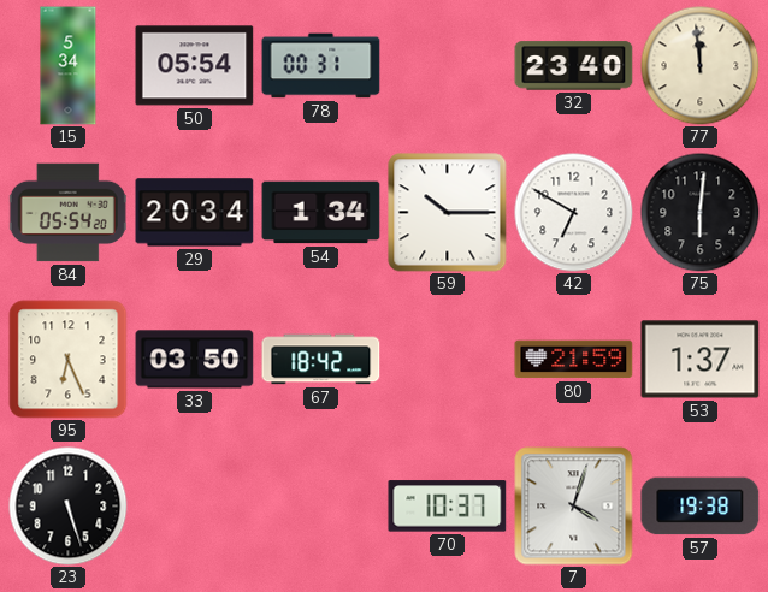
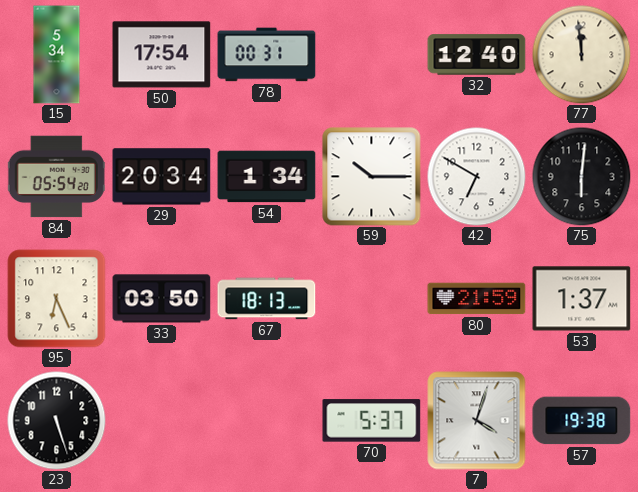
50: 05:54 -> 17:54 (162, 55)
32: 23:40 -> 12:40 (477, 55)
67: 18:42 -> 18:13 (267, 299)
70: 10:37 -> 5:37 (372, 421)
